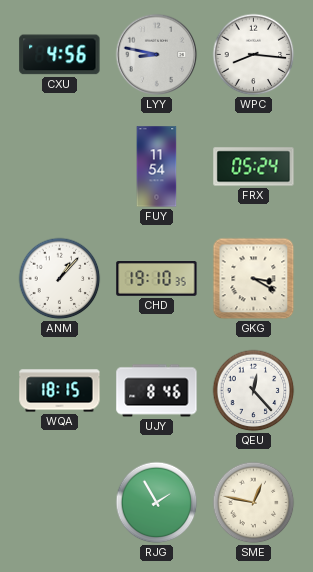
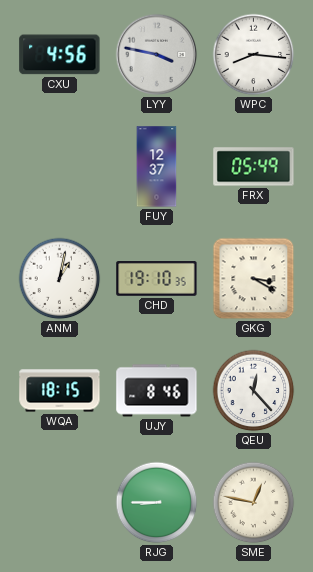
LYY: 8:47 -> 3:47 (157, 55)
FUY: 11:54 -> 12:37 (157, 167)
FRX: 05:24 -> 05:49 (254, 167)
ANM: 1:07 -> 1:02 (60, 279)
RJG: 1:55 -> 8:45 (157, 503)
